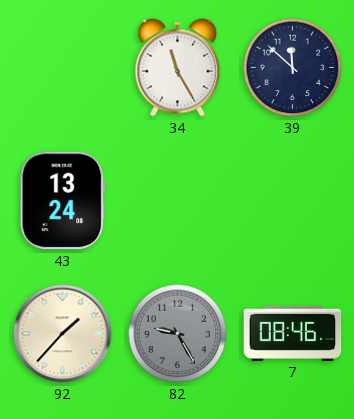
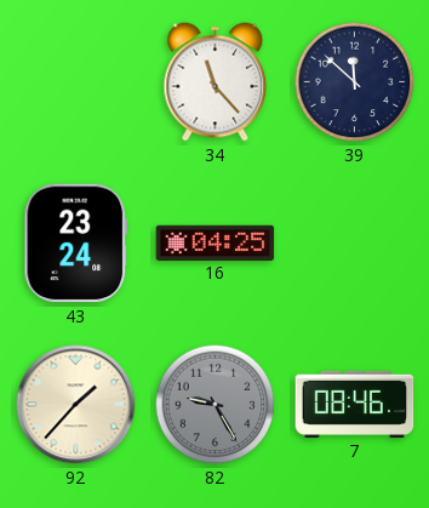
34: 11:25 -> 11:23 (216, 82)
43: 13:24 -> 23:24 (76, 244)
16: none -> 04:25 (216, 242)
